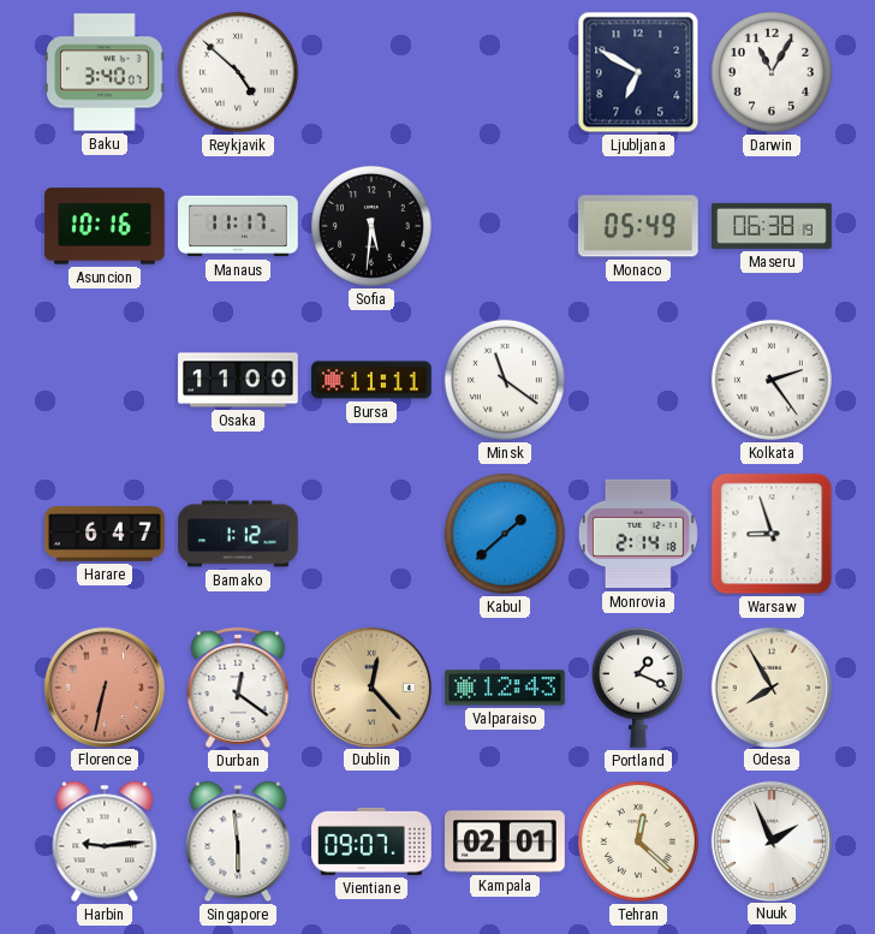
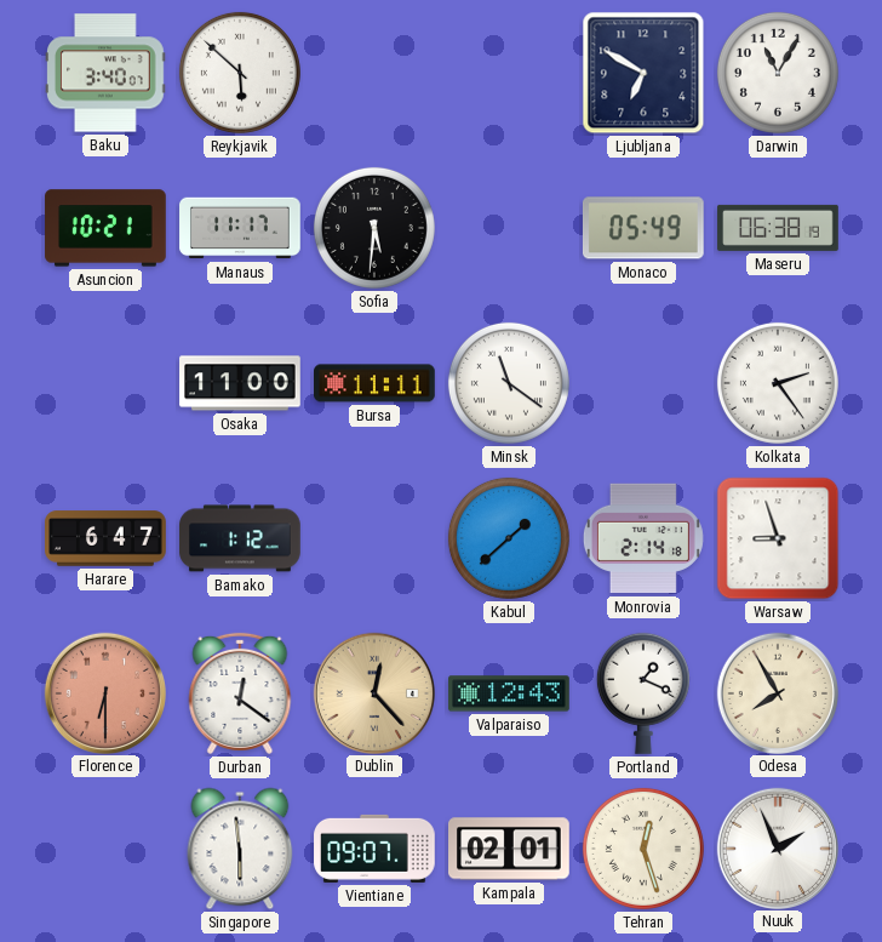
Reykjavik: 4:52 -> 5:52 (240, 73)
Asuncion: 10:16 -> 10:21 (105, 228)
Florence: 6:32 -> 6:30 (104, 692)
Harbin: 9:14 -> none (105, 841)
Tehran: 12:22 -> 12:27 (643, 849)
